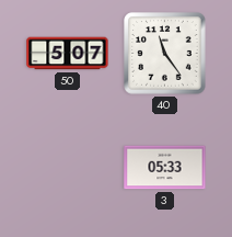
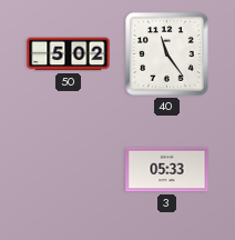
50: 5:07 -> 5:02 (69, 54)
